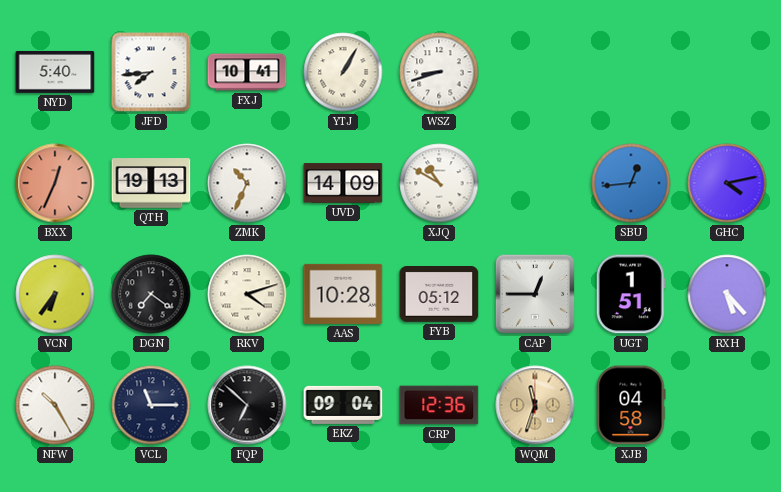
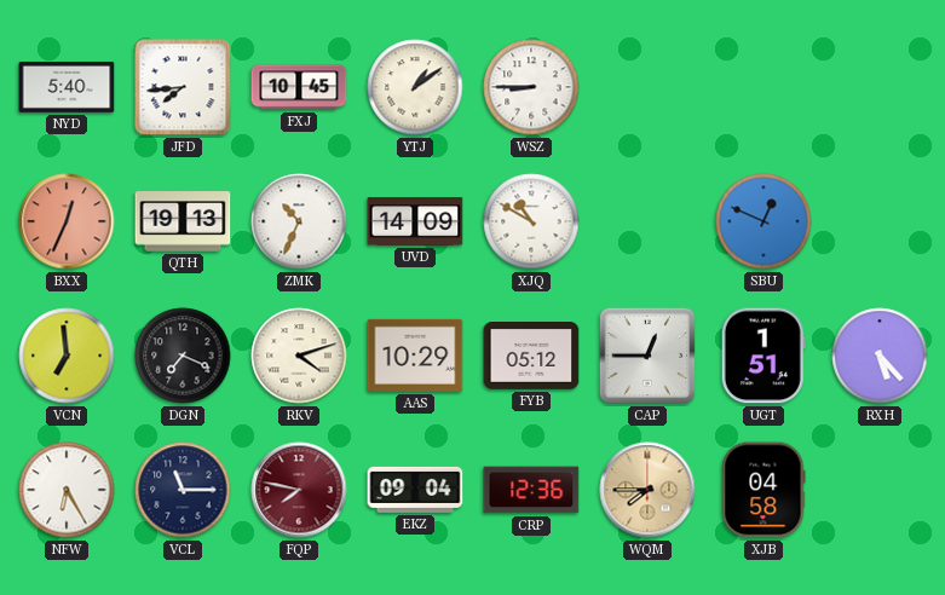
FXJ: 10:41 -> 10:45 (299, 87)
YTJ: 1:05 -> 1:09 (415, 87)
WSZ: 8:42 -> 8:45 (531, 87)
SBU: 12:44 -> 12:49 (764, 221)
GHC: 4:13 -> none (727, 183)
VCN: 6:36 -> 6:59 (67, 356)
DGN: 7:21 -> 7:19 (183, 356)
AAS: 10:28 -> 10:29 (415, 356)
NFW: 10:25 -> 6:25 (67, 490)
FQP: 6:52 -> 7:47 (299, 490)
FQP dial: black -> burgundy (299, 490)
WQM: 11:33 -> 7:45 (647, 490)
